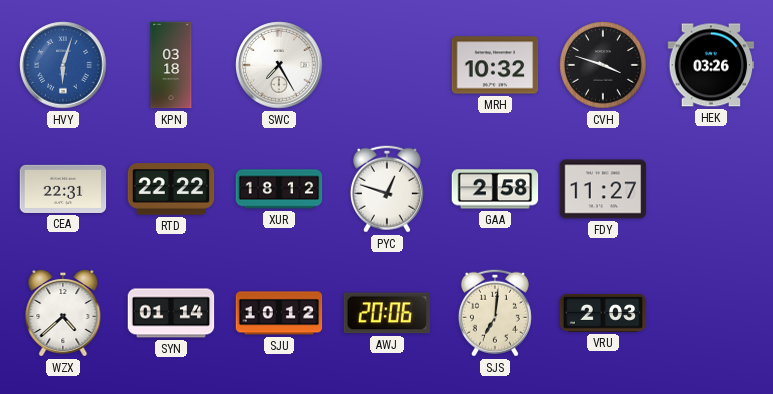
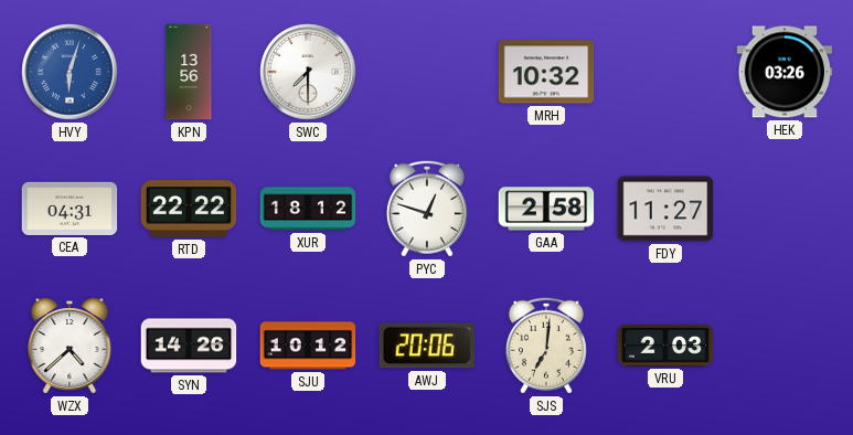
KPN: 03:18 -> 13:56 (189, 72)
SWC: 7:25 -> 7:30 (308, 72)
CVH: 3:48 -> none (603, 65)
CEA: 22:31 -> 04:31 (70, 209)
SYN: 01:14 -> 14:26 (189, 346)
